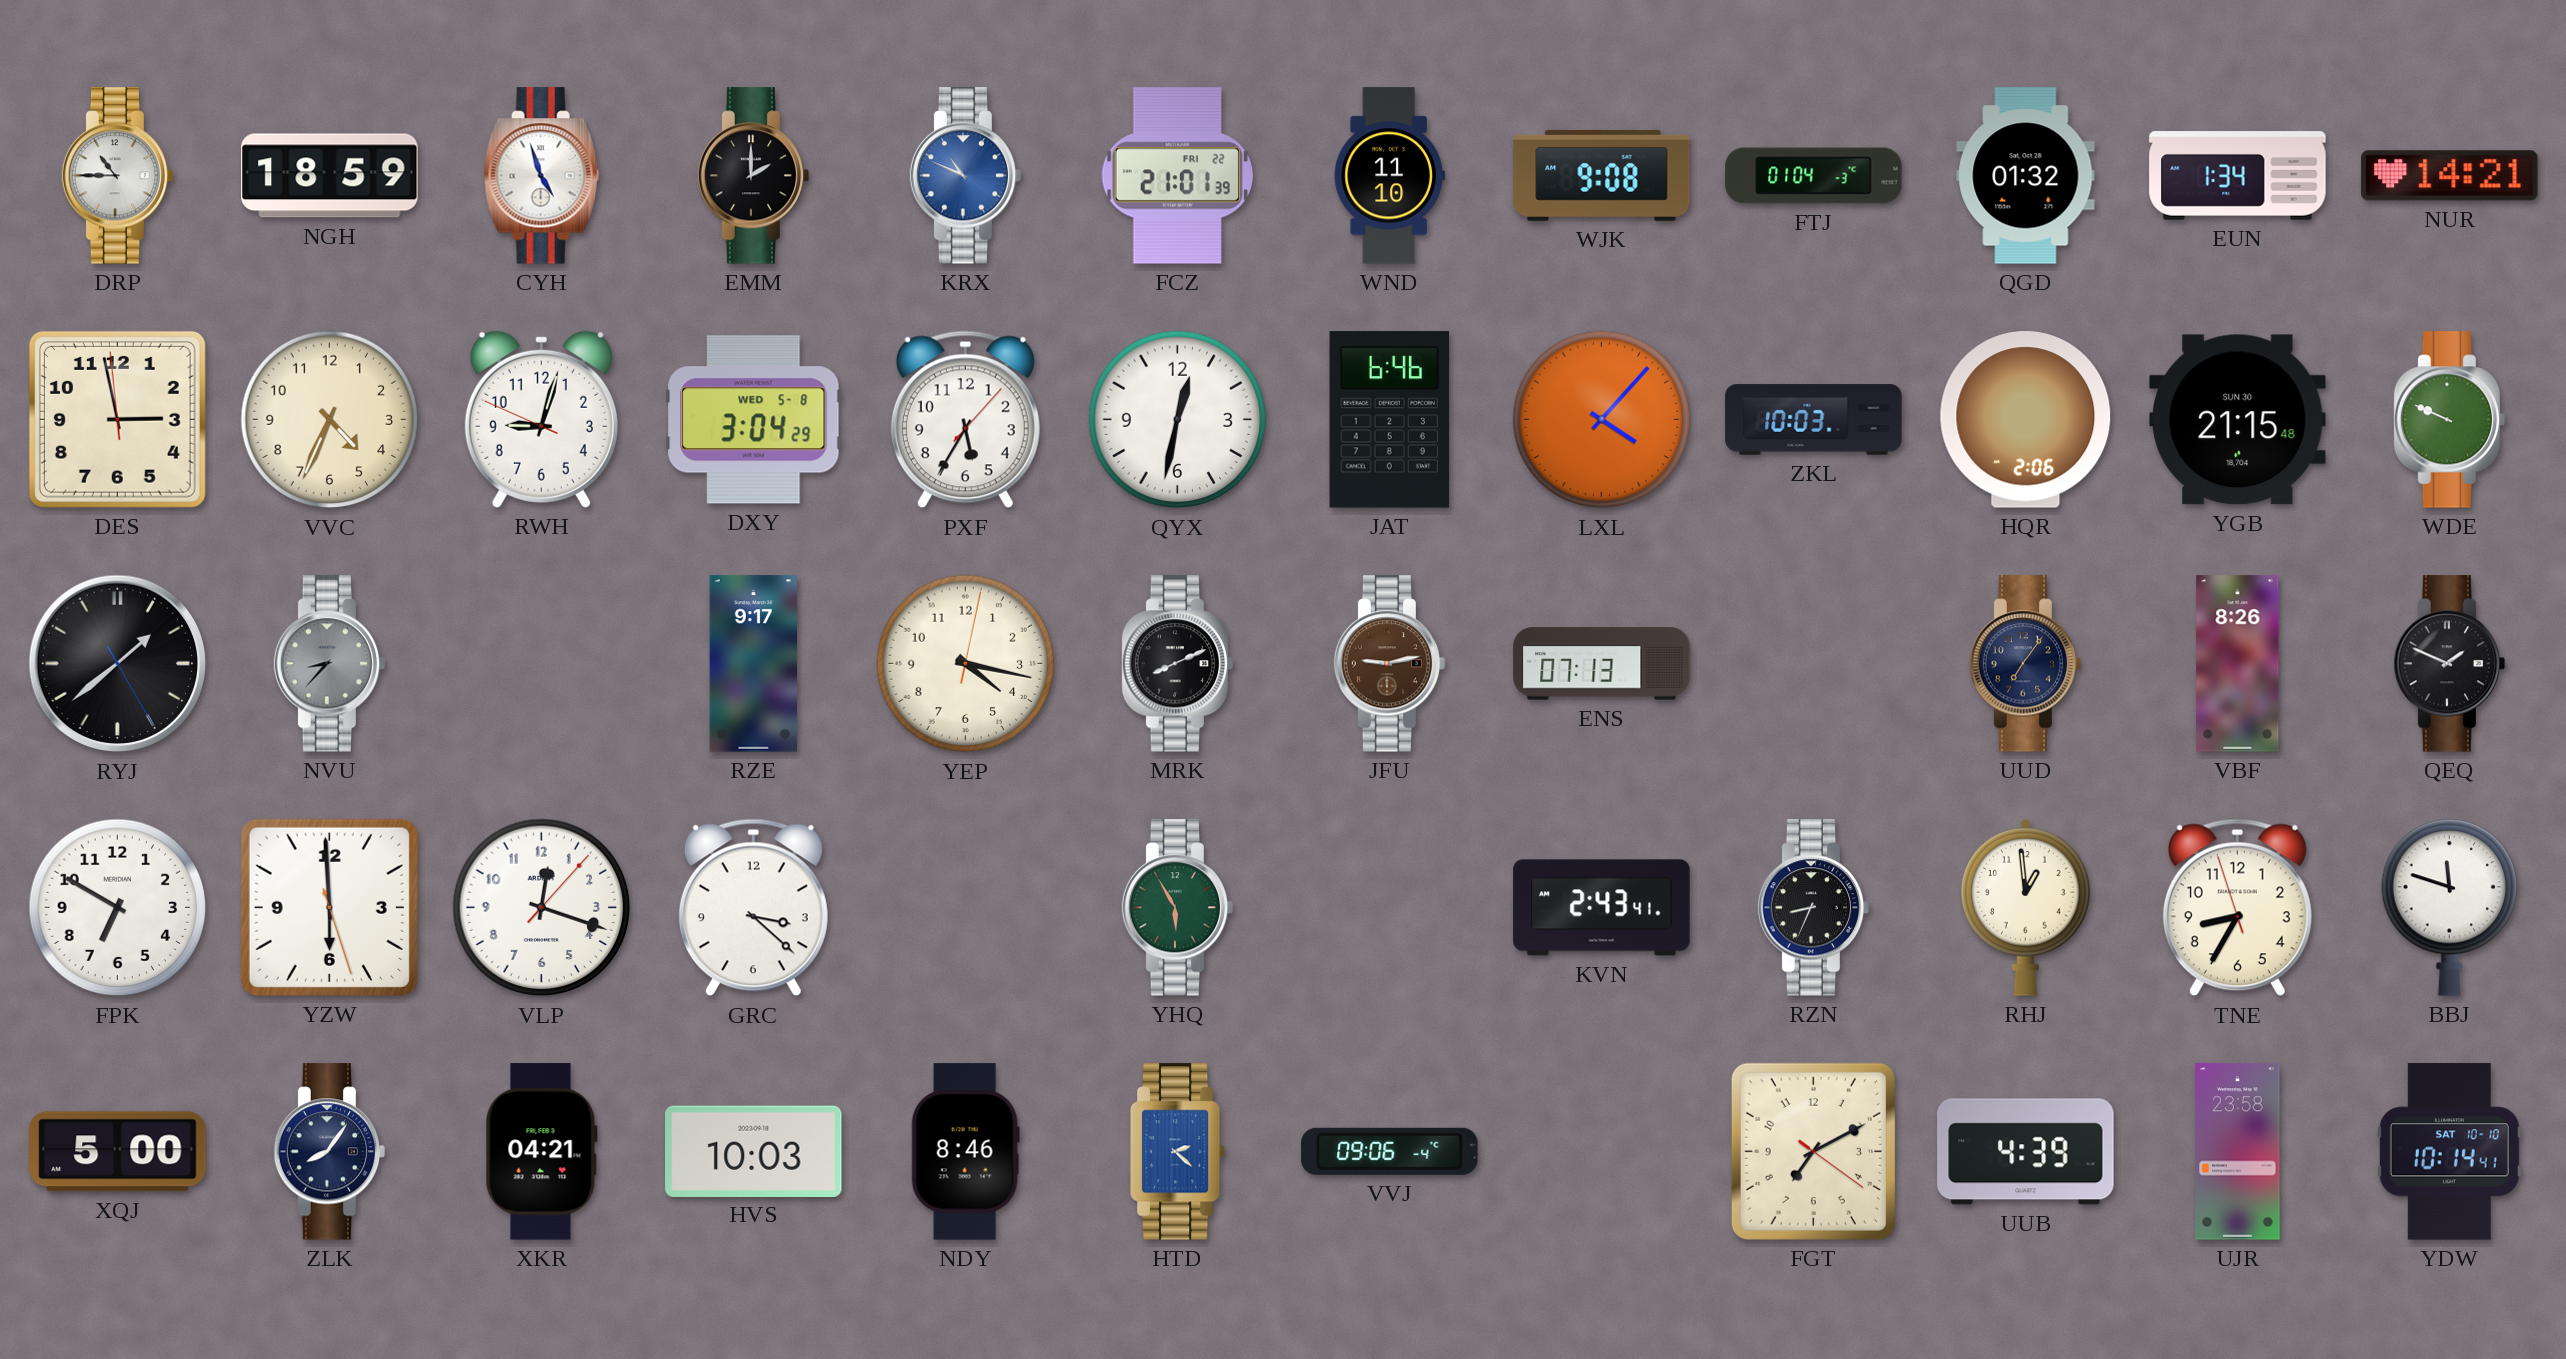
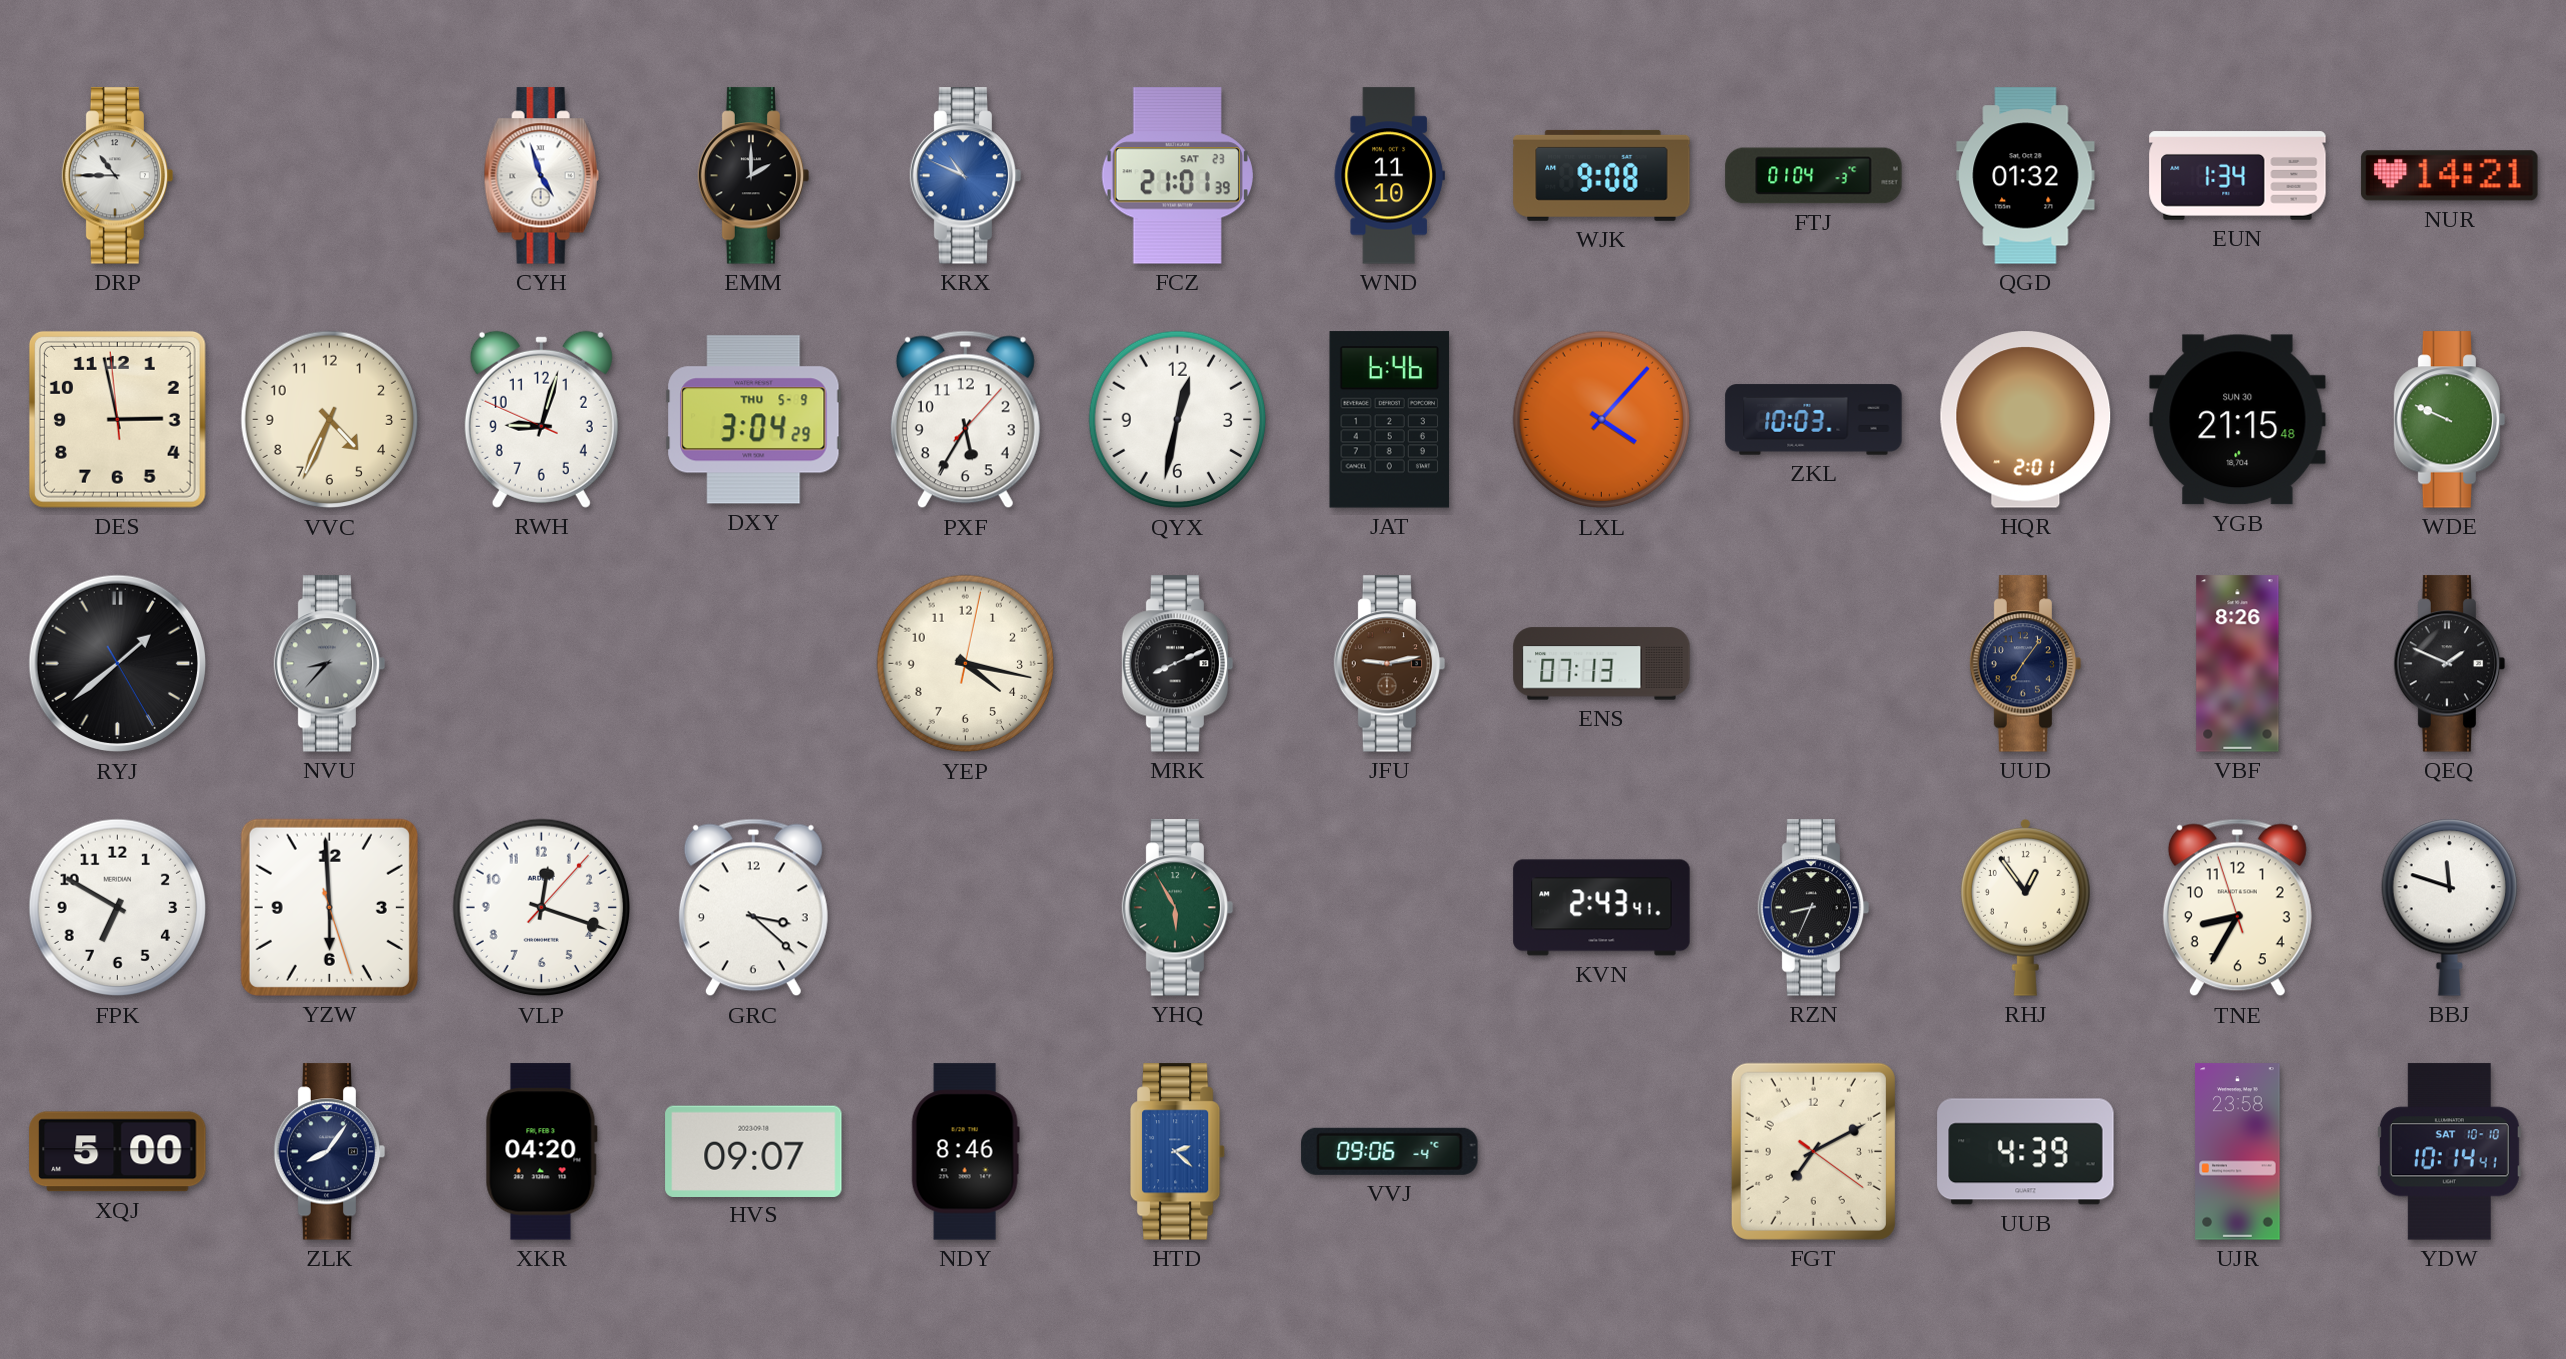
NGH: 18:59 -> none (330, 176)
FCZ date: FRI 22 -> SAT 23 (1177, 176)
DXY date: WED 5-8 -> THU 5-9 (754, 420)
HQR: 2:06 -> 2:01 (2026, 420)
RZE: 9:17 -> none (754, 664)
RHJ: 12:59 -> 12:54 (2026, 908)
XKR: 04:21 -> 04:20 (541, 1152)
HVS: 10:03 -> 09:07 (754, 1151)
